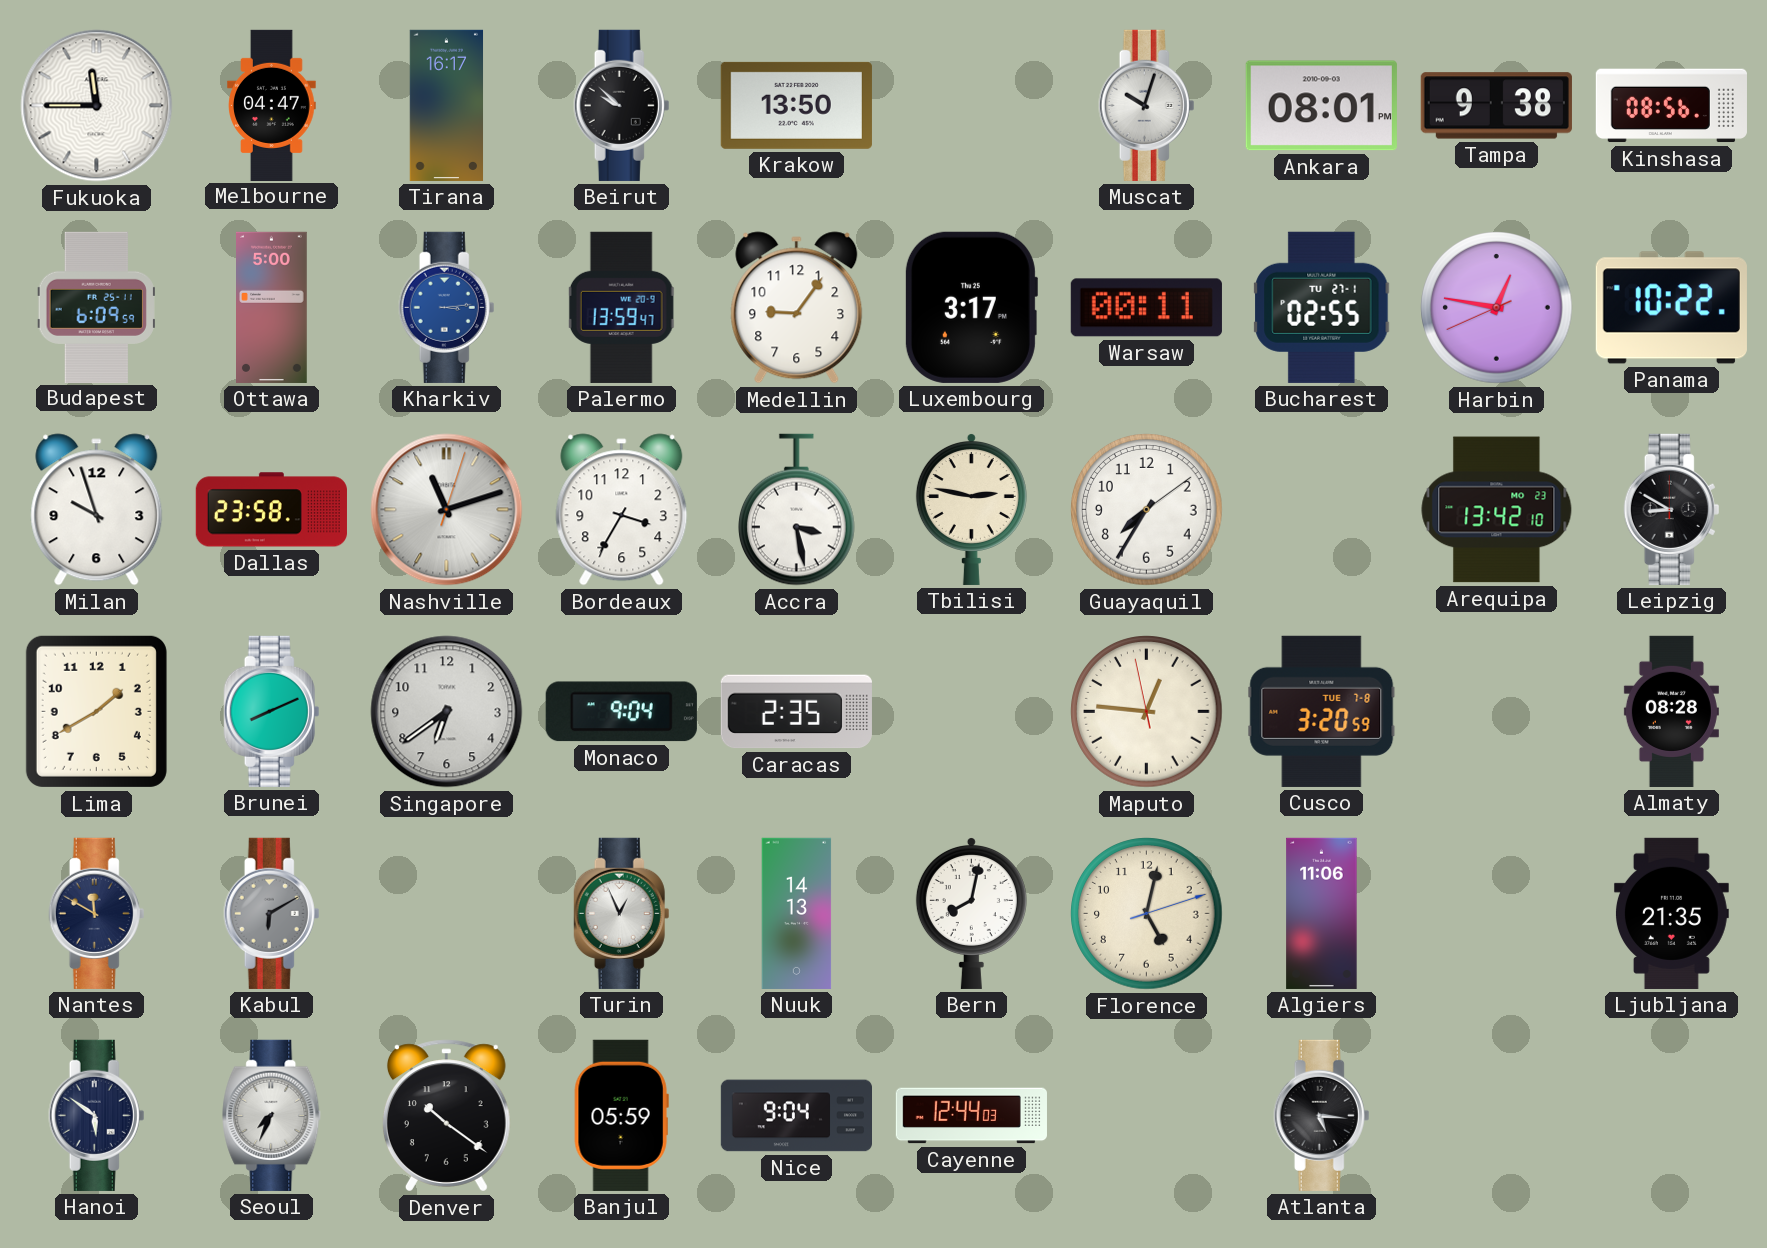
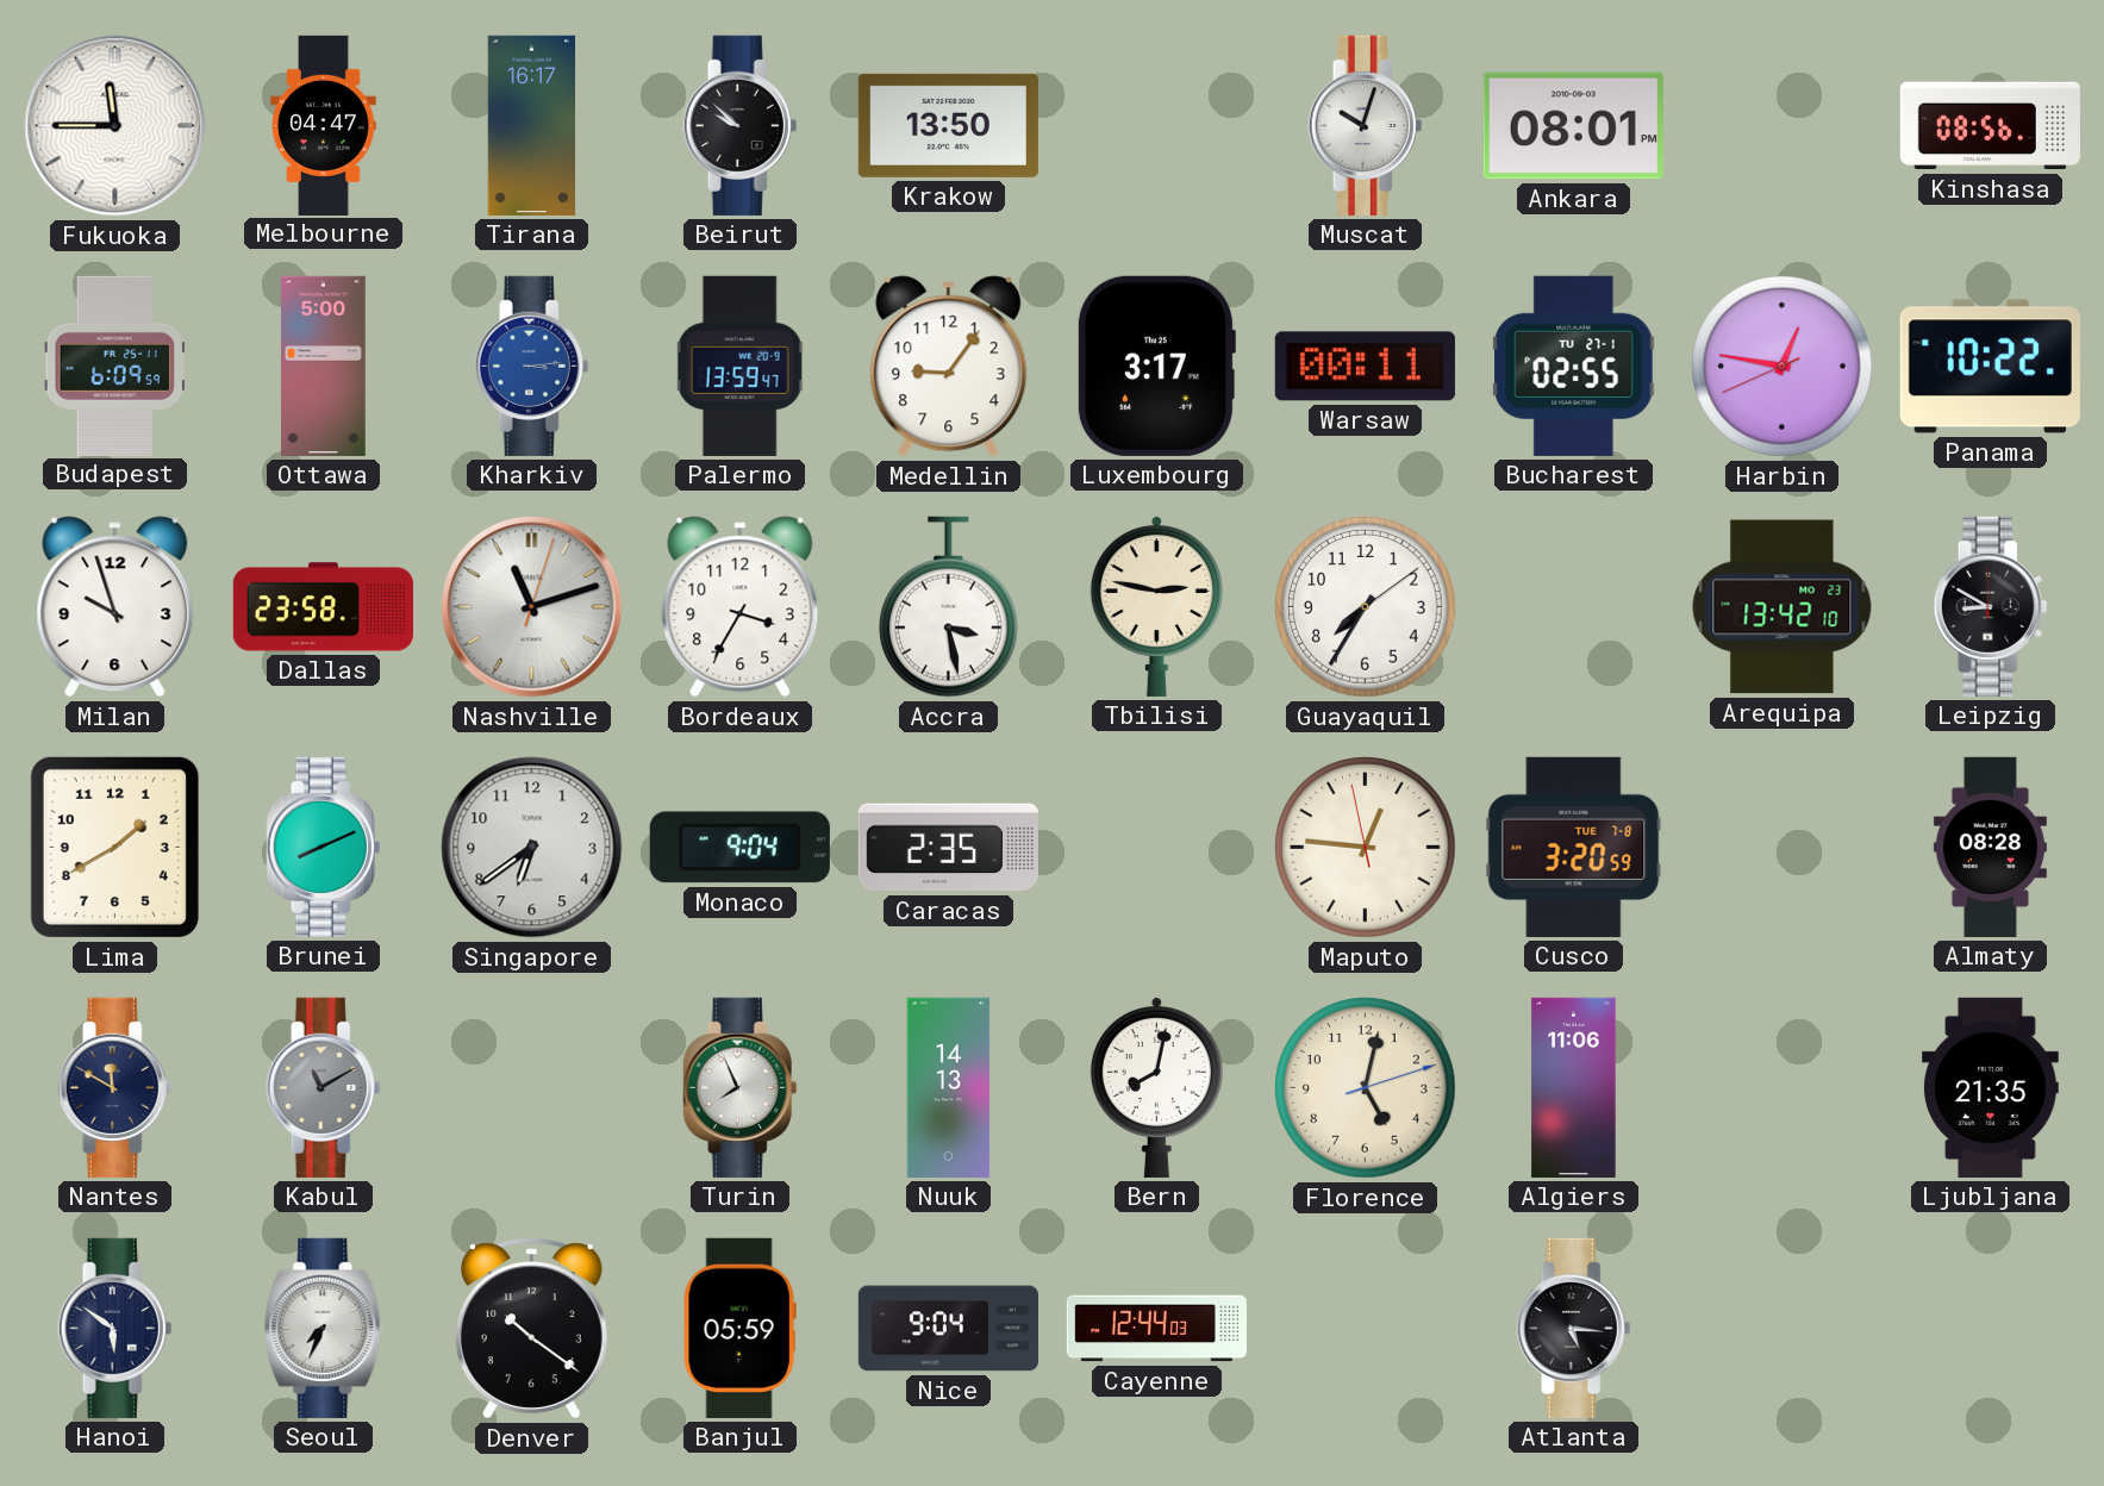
Tampa: 9:38 -> none (1496, 106)
Kabul: 6:10 -> 11:10 (324, 1087)
Turin: 12:56 -> 7:56 (741, 1087)
